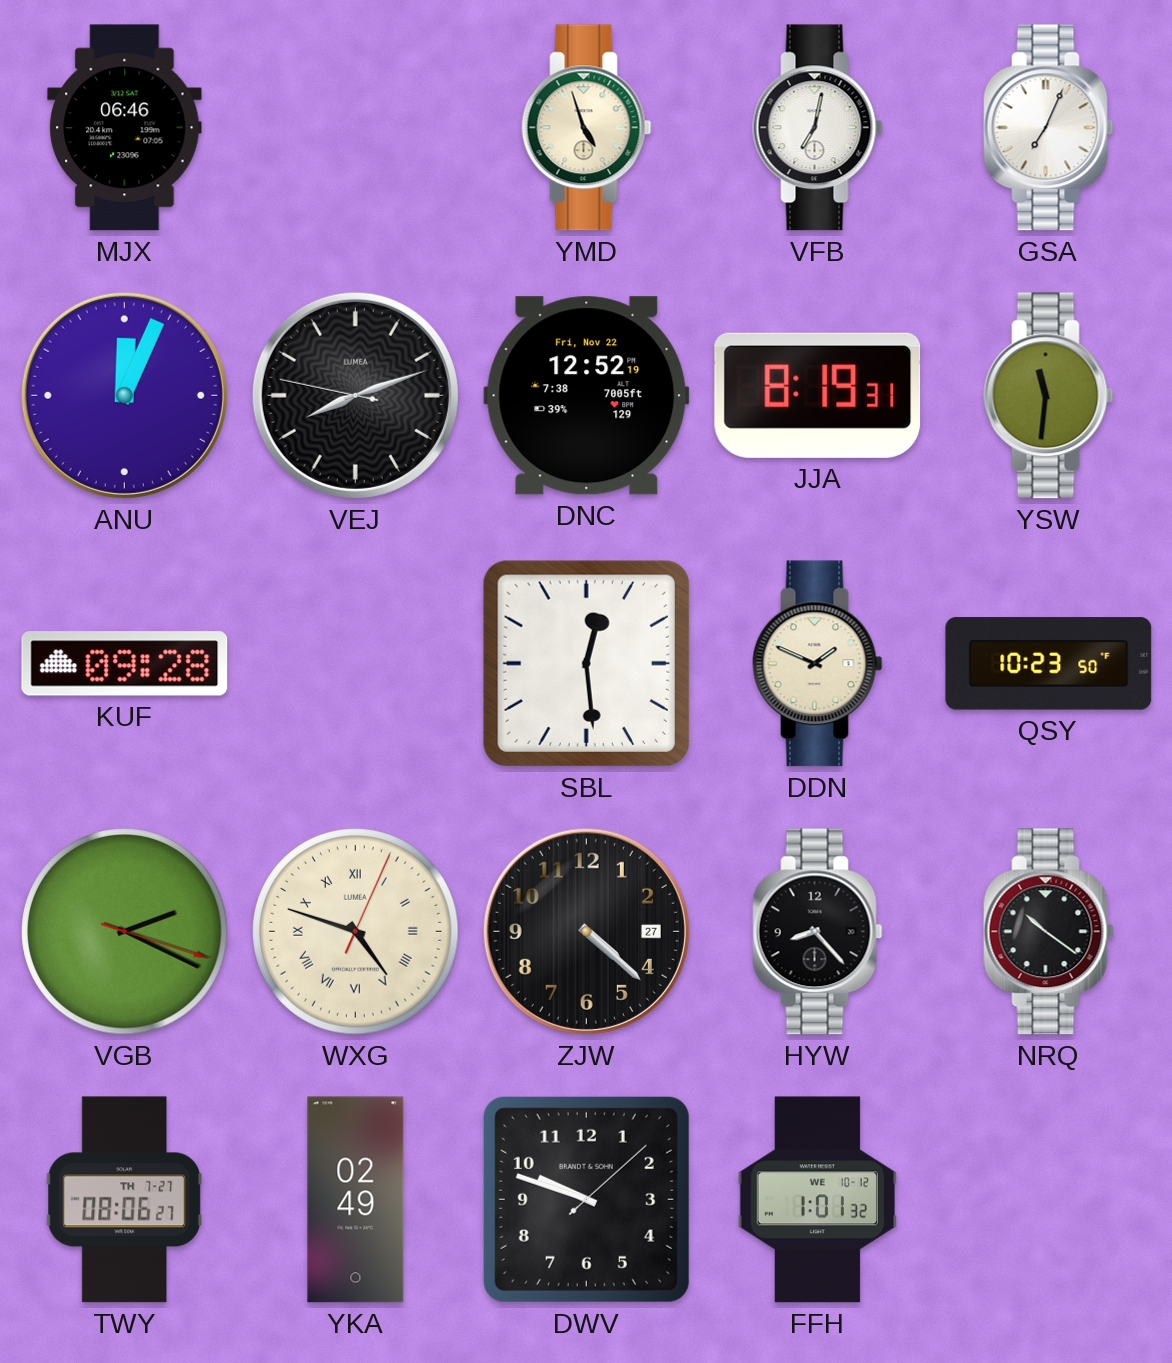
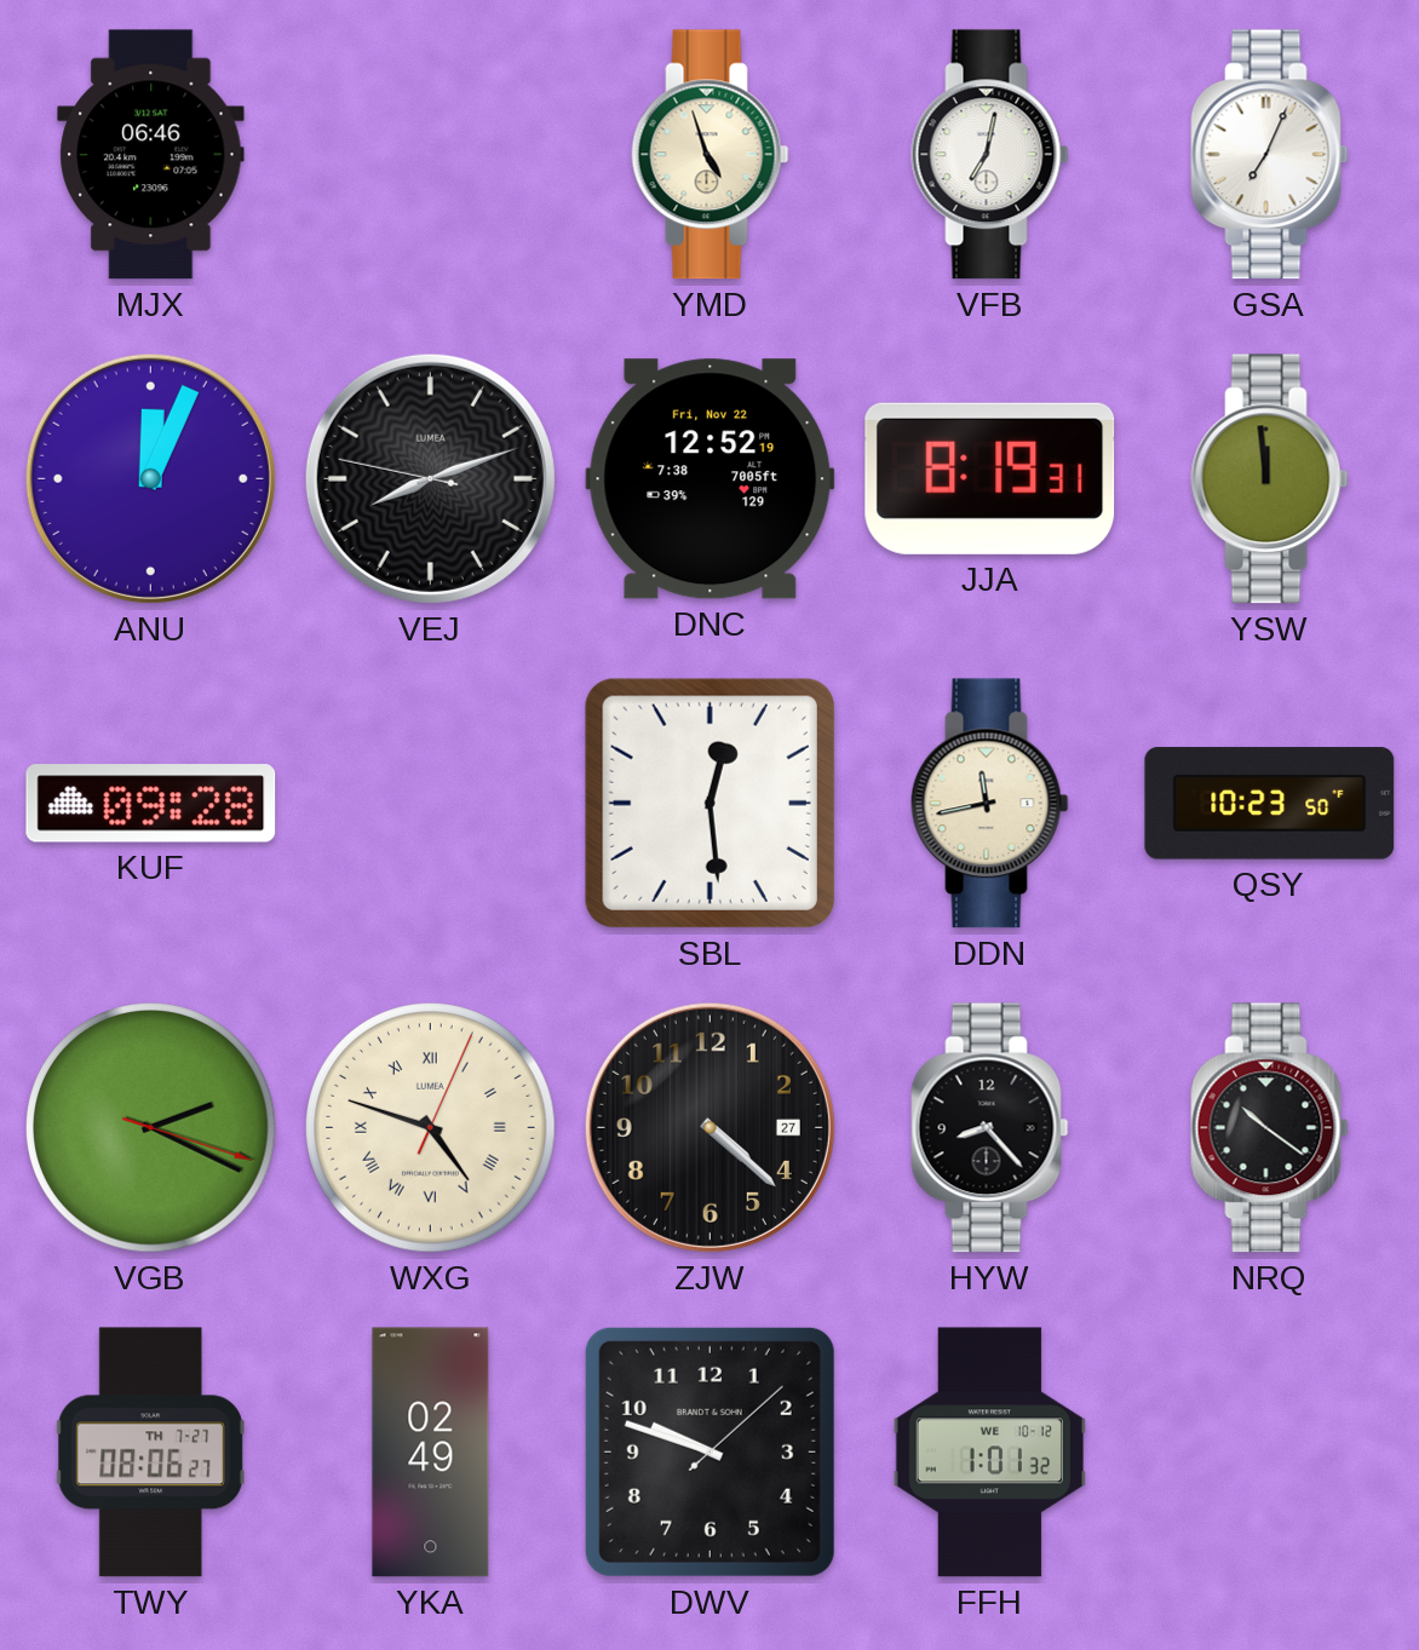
YSW: 11:31 -> 11:59 (1270, 479)
DDN: 1:49 -> 11:43 (990, 804)
